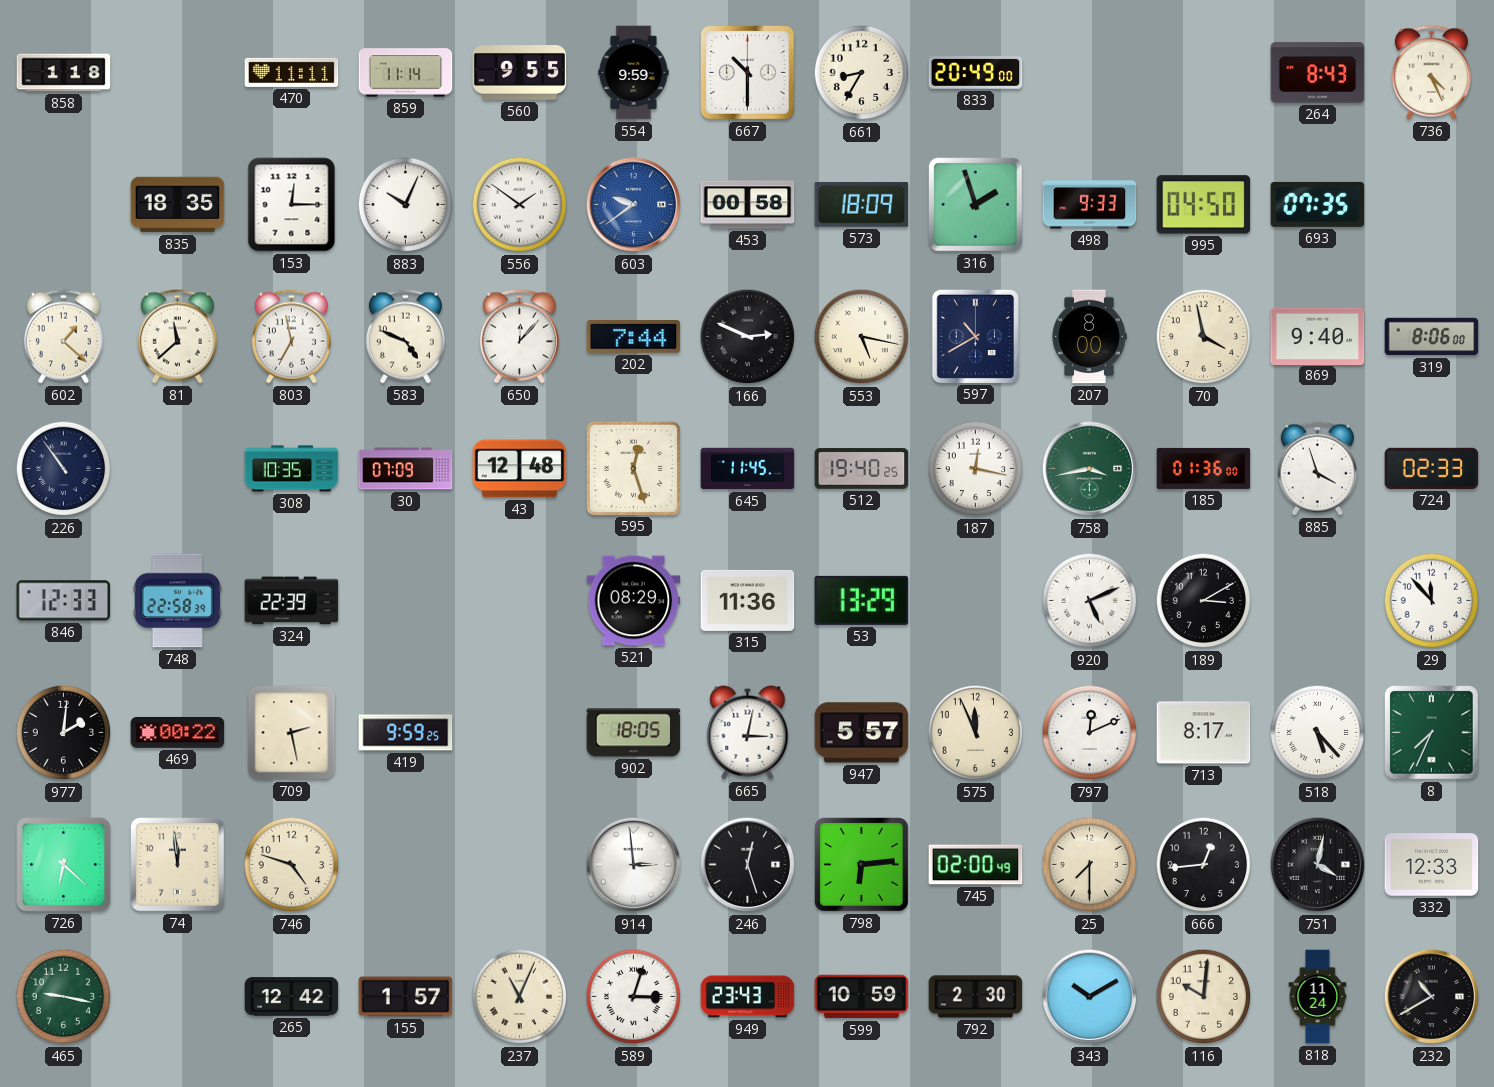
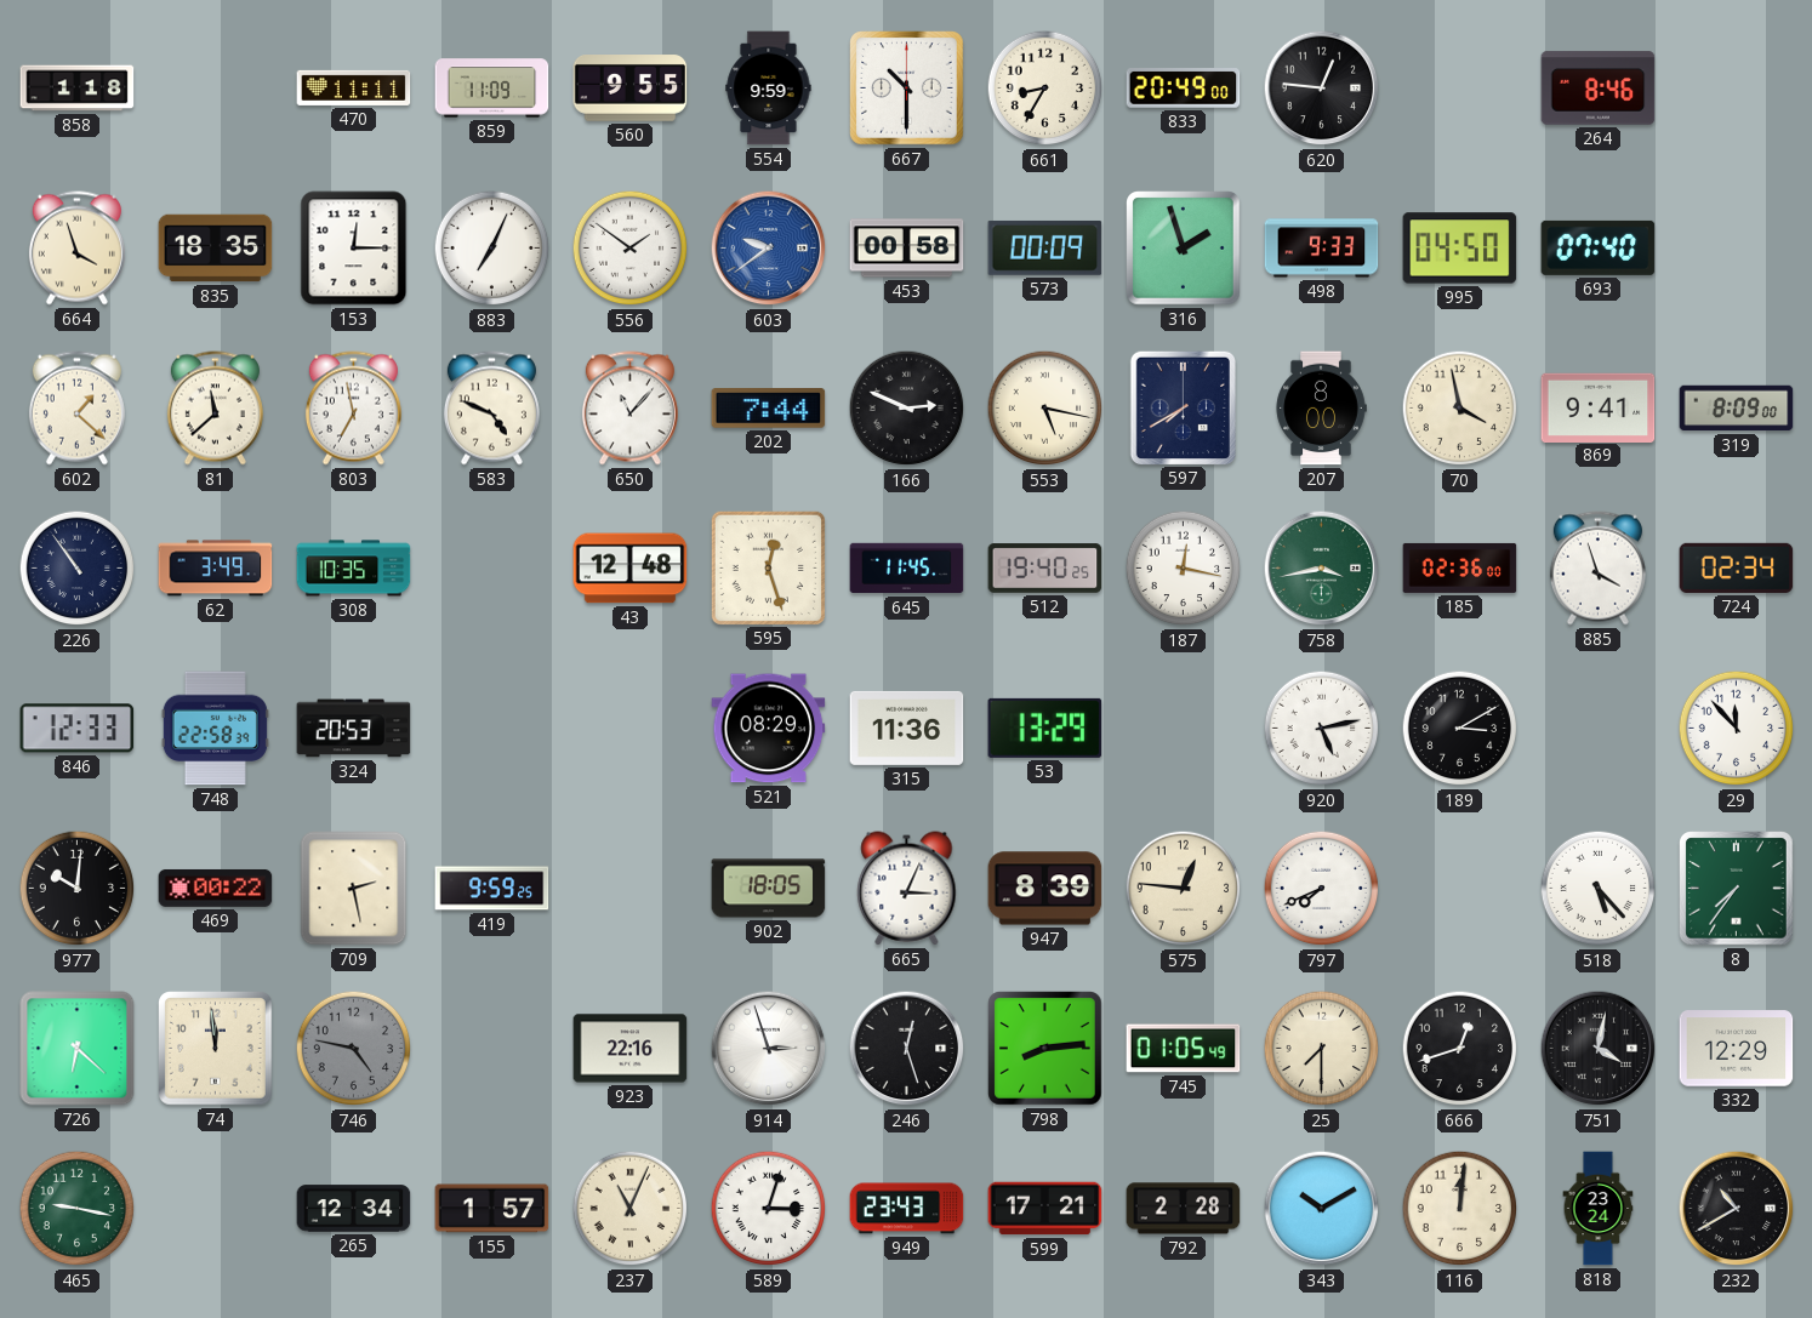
859: 11:14 -> 11:09 (492, 89)
620: none -> 12:46 (1322, 89)
264: 8:43 -> 8:46 (1599, 89)
736: 4:26 -> none (1431, 73)
664: none -> 3:57 (76, 249)
883: 10:04 -> 7:04 (492, 249)
573: 18:09 -> 00:09 (1045, 247)
693: 07:35 -> 07:40 (1599, 247)
650: 12:07 -> 11:07 (629, 409)
597: 10:40 -> 7:40 (1183, 407)
869: 9:40 -> 9:41 (1599, 407)
319: 8:06 -> 8:09 (1737, 409)
62: none -> 3:49 (216, 569)
30: 07:09 -> none (406, 469)
185: 01:36 -> 02:36 (1460, 567)
724: 02:33 -> 02:34 (1737, 567)
324: 22:39 -> 20:53 (354, 729)
920: 5:11 -> 5:13 (1322, 729)
977: 2:01 -> 10:01 (78, 889)
665: 3:02 -> 3:04 (907, 889)
947: 5:57 -> 8:39 (1045, 889)
575: 11:56 -> 12:46 (1184, 889)
797: 12:11 -> 7:41 (1322, 889)
713: 8:17 -> none (1204, 733)
8: 7:34 -> 7:36 (1737, 889)
746: 4:48 -> 4:47 (354, 1049)
746 dial: cream -> grey (354, 1049)
923: none -> 22:16 (631, 1049)
914: 2:59 -> 2:57 (769, 1049)
798: 6:14 -> 8:14 (1045, 1049)
745: 02:00 -> 01:05 (1184, 1049)
666: 12:44 -> 12:42 (1460, 1049)
332: 12:33 -> 12:29 (1737, 1049)
265: 12:42 -> 12:34 (354, 1209)
599: 10:59 -> 17:21 (1045, 1209)
792: 2:30 -> 2:28 (1184, 1209)
116: 10:01 -> 12:01 (1460, 1209)
818: 11:24 -> 23:24 (1599, 1209)
